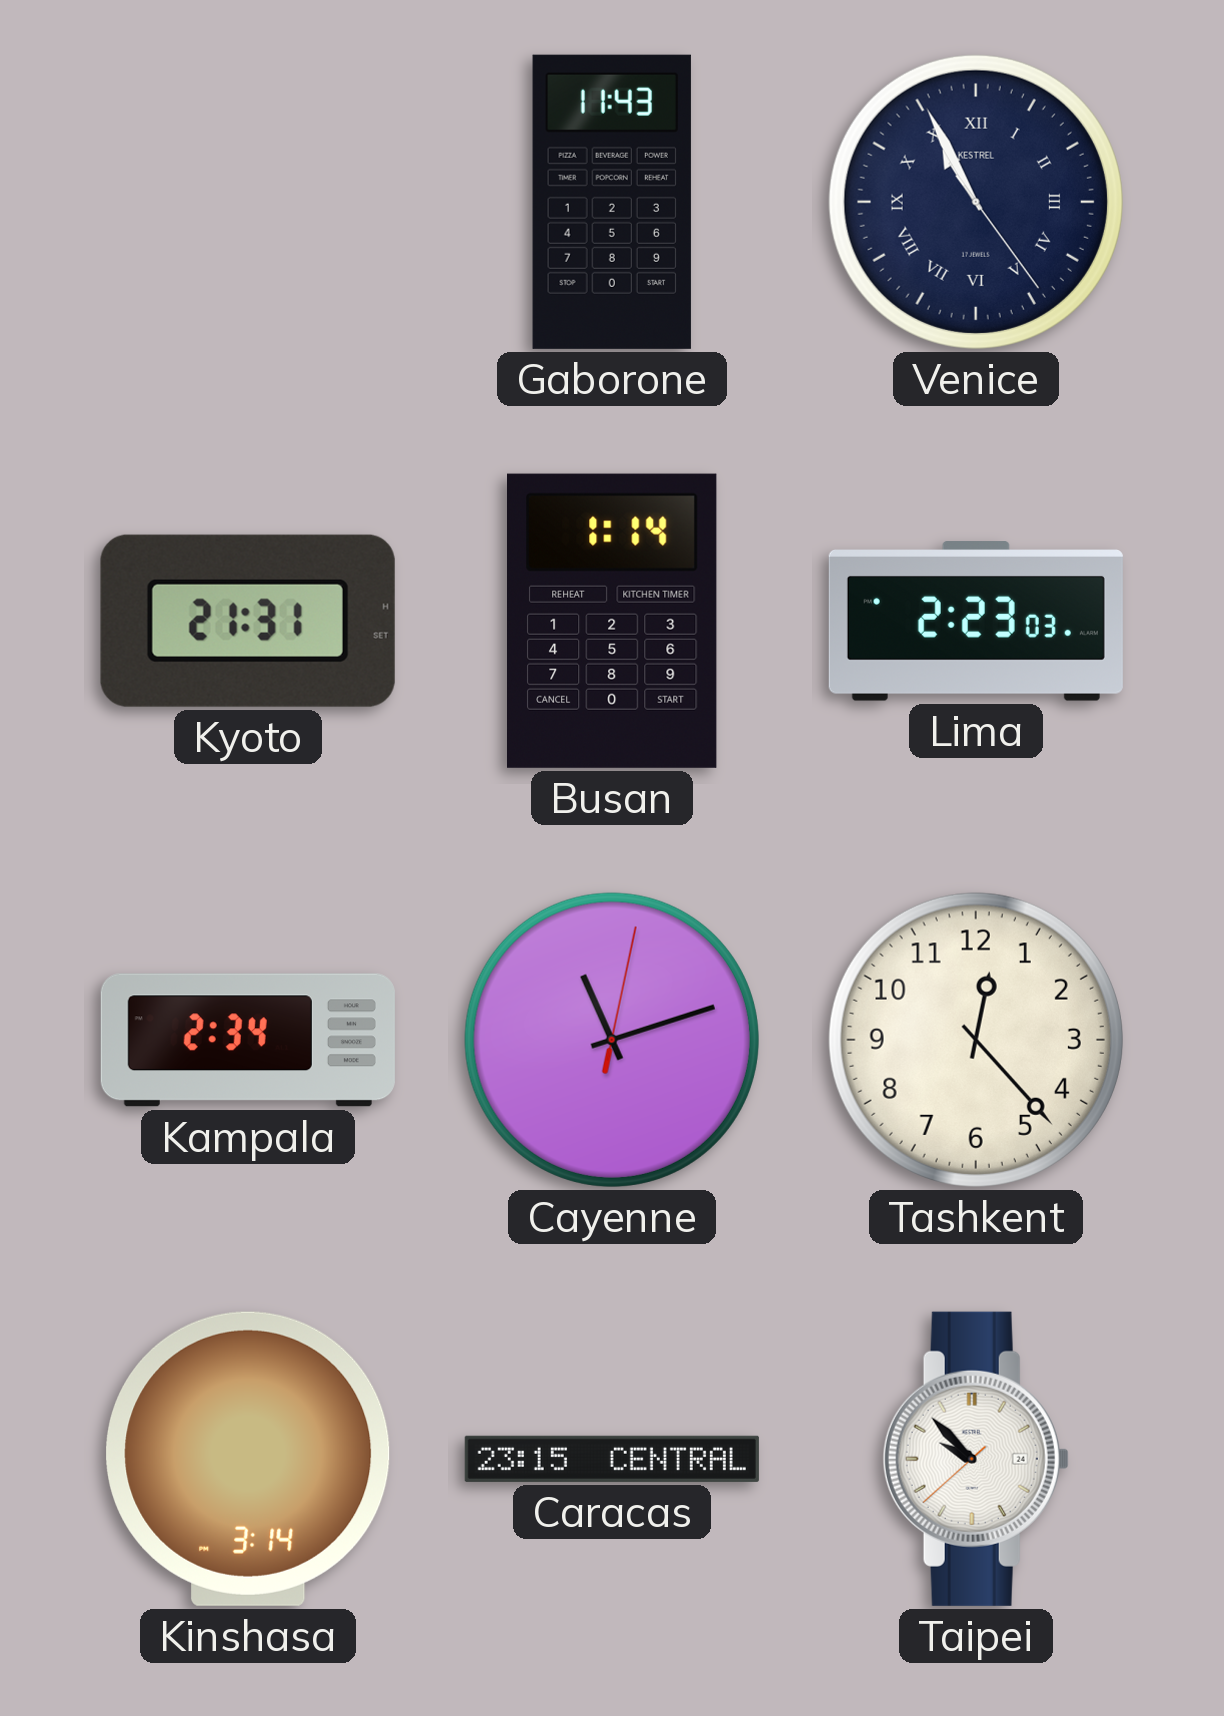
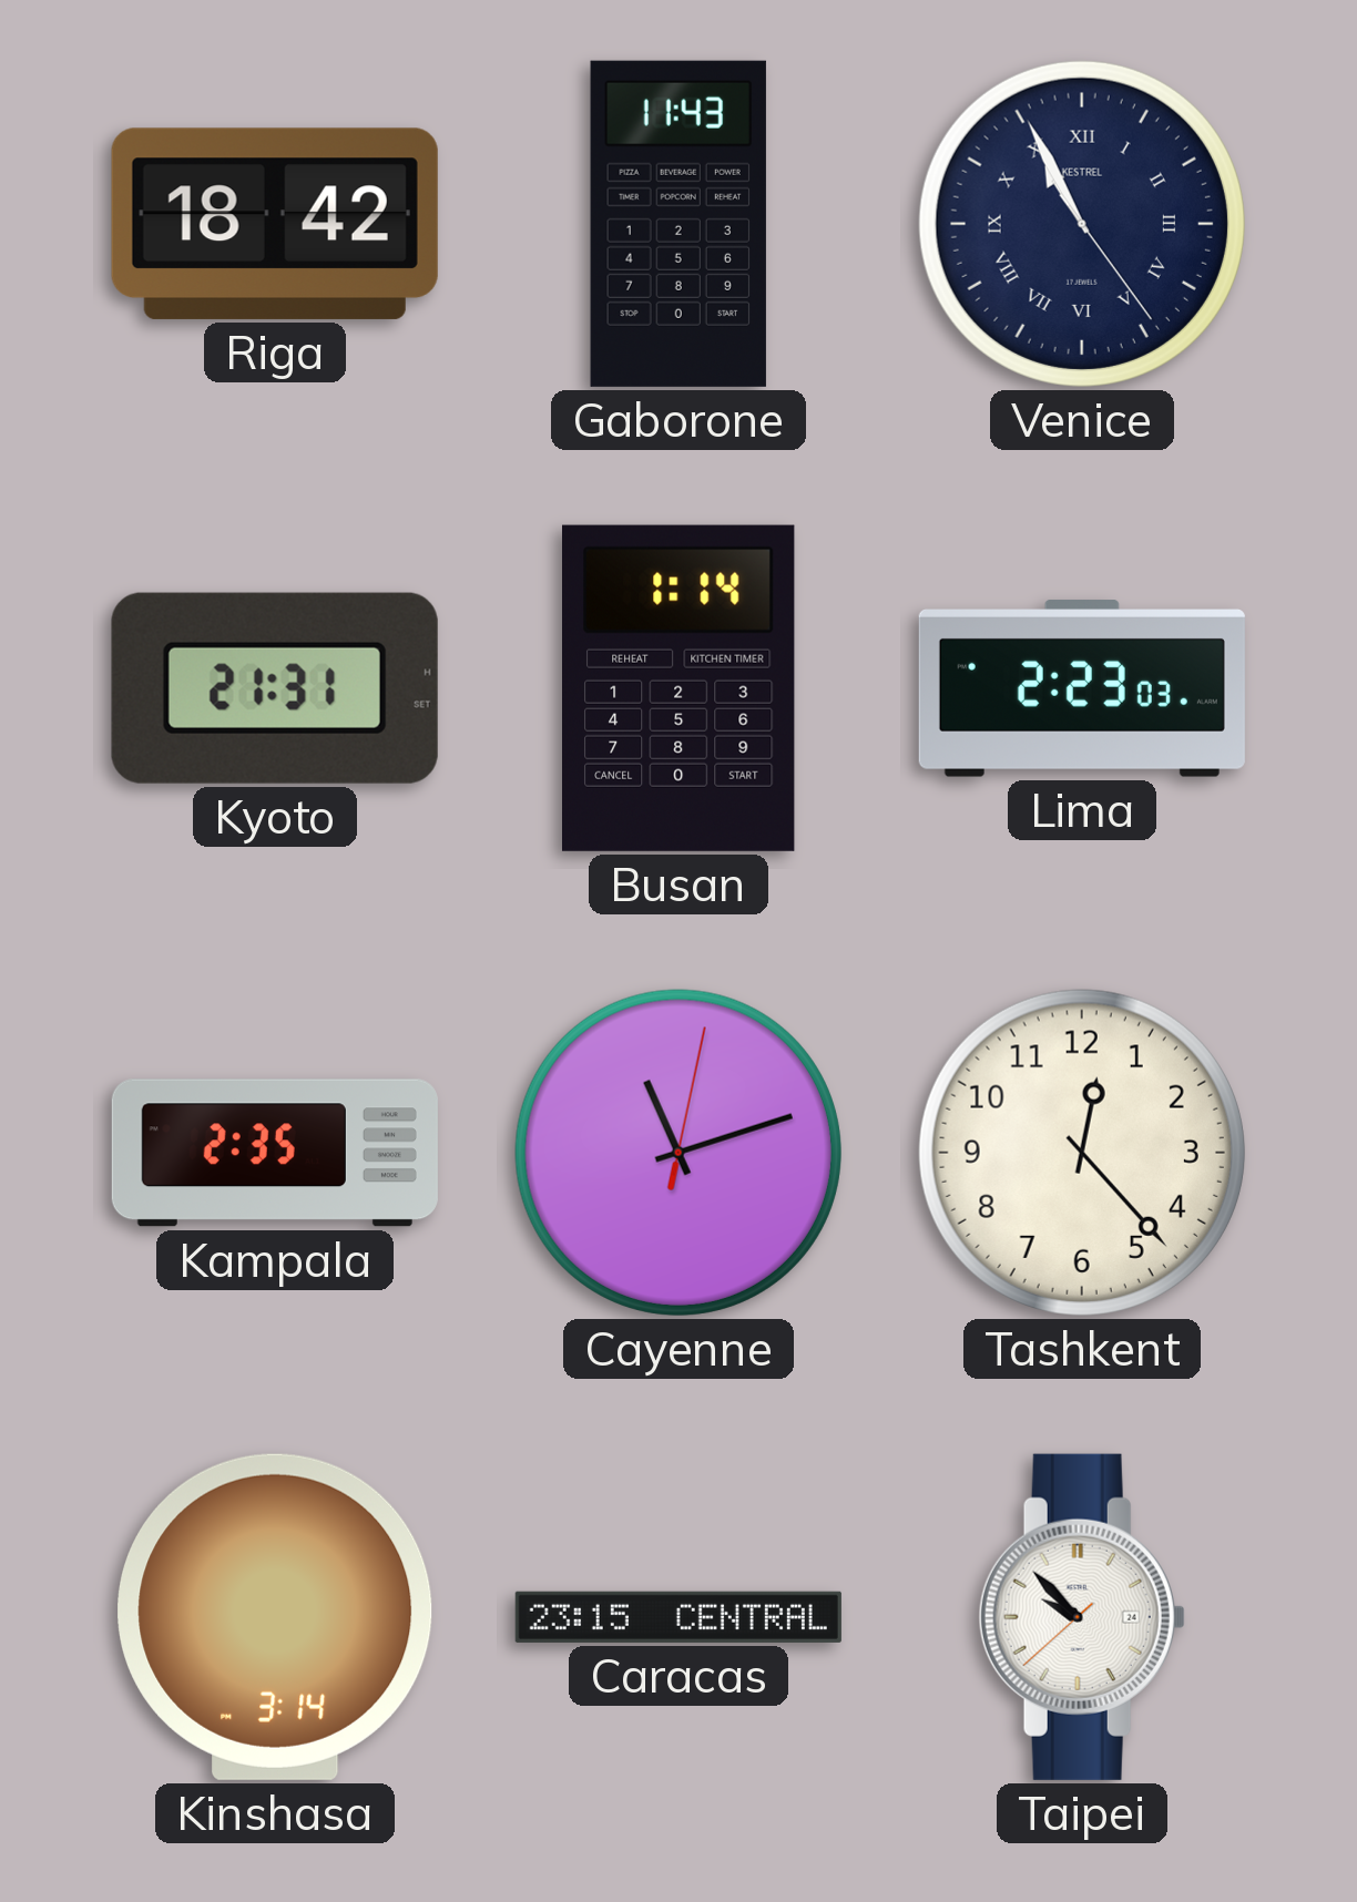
Riga: none -> 18:42 (275, 224)
Kampala: 2:34 -> 2:35 (275, 1153)
